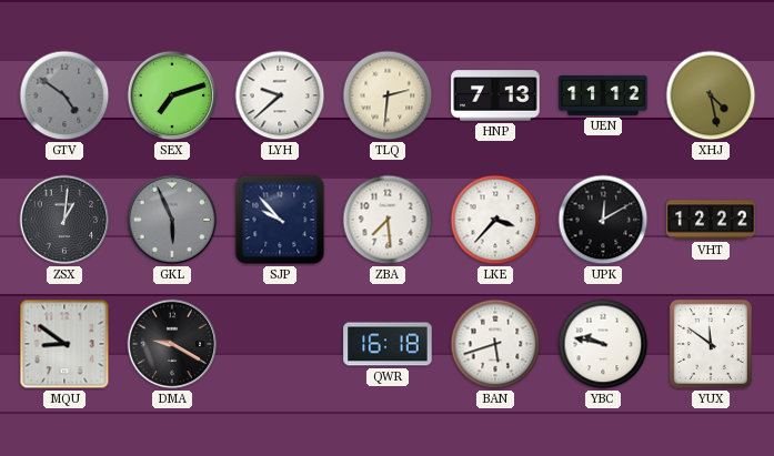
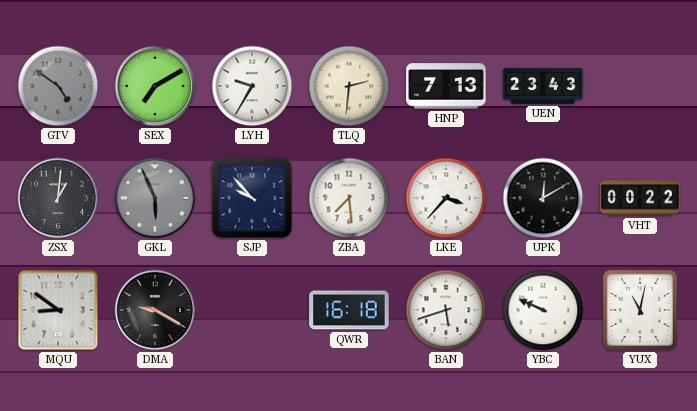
SEX: 7:12 -> 7:10 (155, 86)
LYH: 9:38 -> 9:35 (252, 86)
UEN: 11:12 -> 23:43 (543, 86)
XHJ: 4:28 -> none (711, 95)
VHT: 12:22 -> 00:22 (640, 198)
YBC: 9:47 -> 9:49 (543, 310)
YUX: 11:51 -> 11:02 (640, 310)
